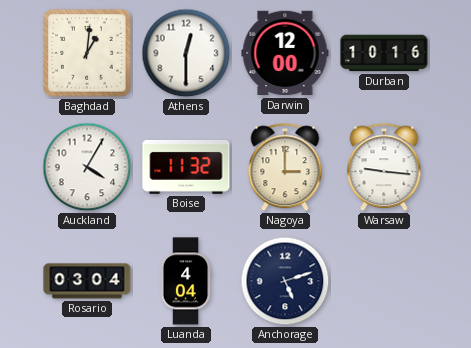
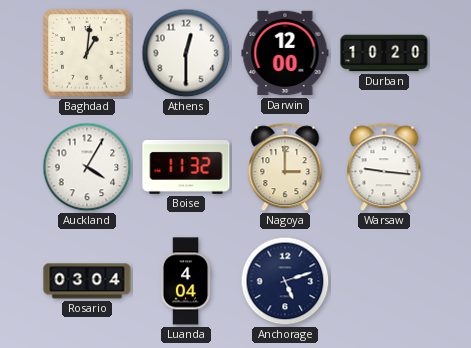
Durban: 10:16 -> 10:20 (384, 53)
